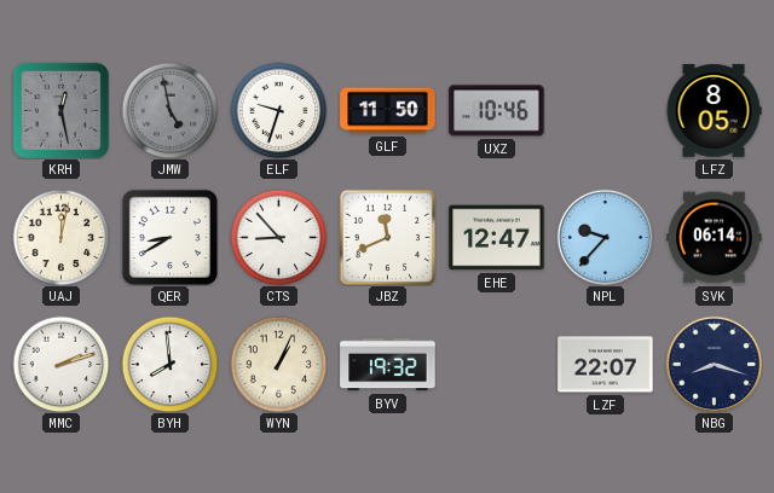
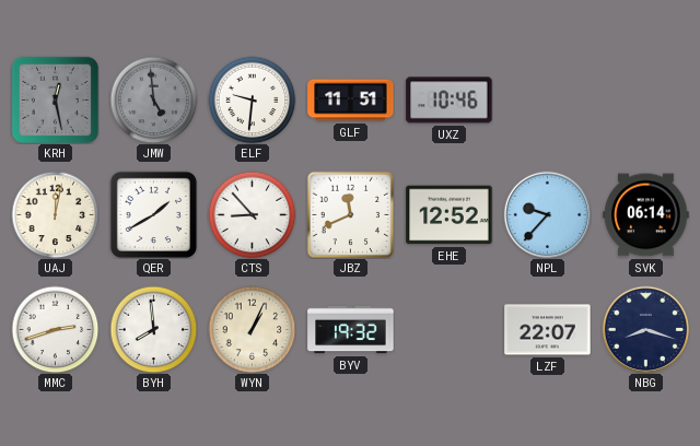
JMW: 4:58 -> 4:59 (153, 99)
ELF: 9:33 -> 9:31 (252, 99)
GLF: 11:50 -> 11:51 (351, 101)
LFZ: 8:05 -> none (714, 111)
QER: 8:40 -> 1:40 (153, 214)
EHE: 12:47 -> 12:52 (450, 215)
MMC: 2:12 -> 2:42 (55, 329)
